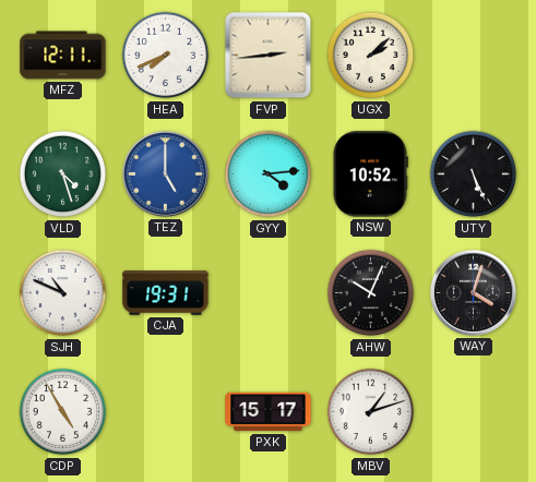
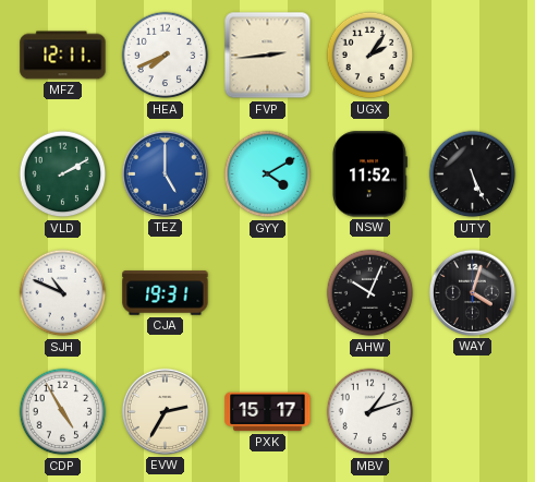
UGX: 2:08 -> 2:06 (370, 56)
VLD: 4:27 -> 2:10 (63, 174)
GYY: 4:14 -> 4:10 (268, 174)
NSW: 10:52 -> 11:52 (369, 174)
EVW: none -> 2:35 (165, 411)
